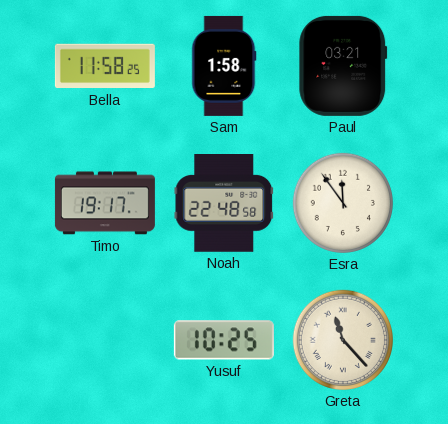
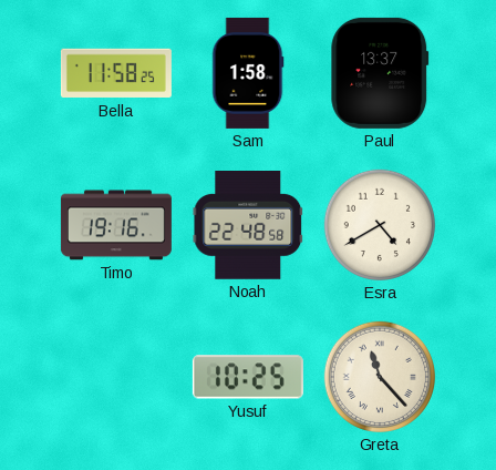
Paul: 03:21 -> 13:37 (380, 73)
Timo: 19:17 -> 19:16 (116, 225)
Esra: 11:54 -> 4:40 (380, 225)
